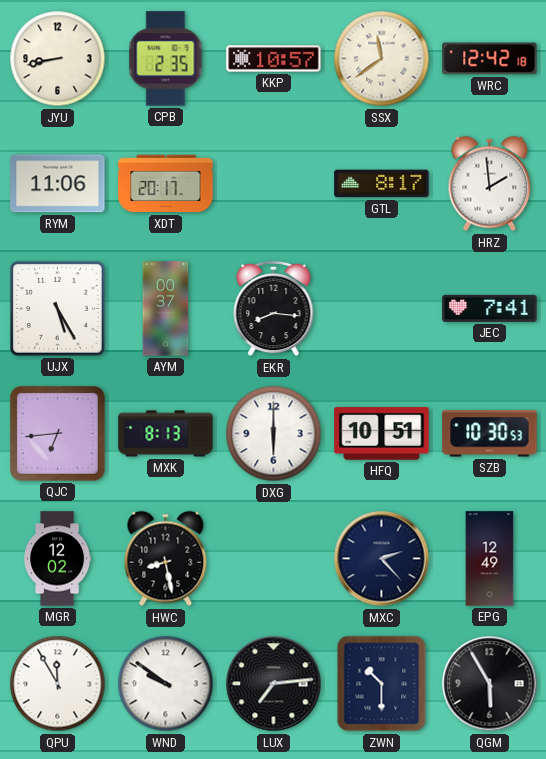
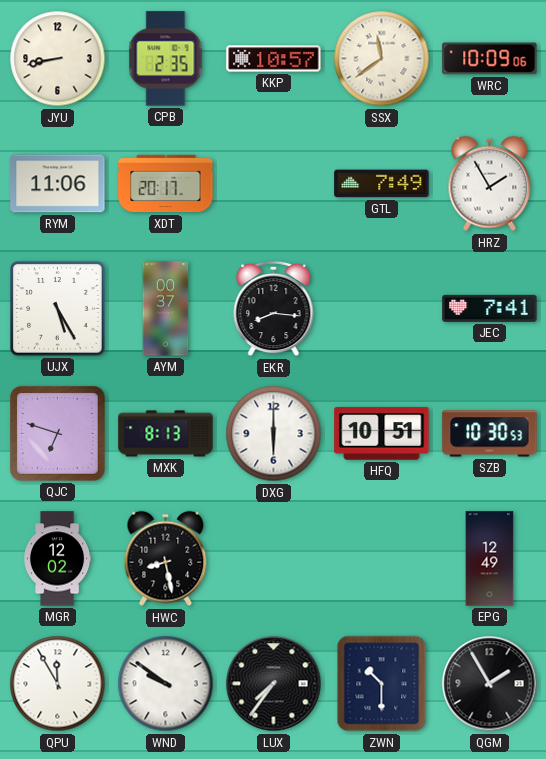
WRC: 12:42 -> 10:09 (490, 59)
GTL: 8:17 -> 7:49 (382, 184)
HRZ: 1:59 -> 1:55 (490, 184)
QJC: 6:44 -> 6:48 (58, 434)
MXC: 2:23 -> none (382, 559)
LUX: 7:14 -> 7:36 (274, 684)
QGM: 5:55 -> 1:55 (490, 684)
